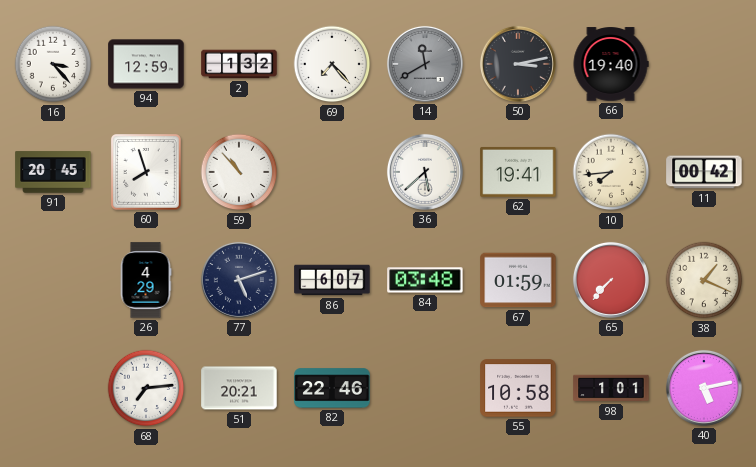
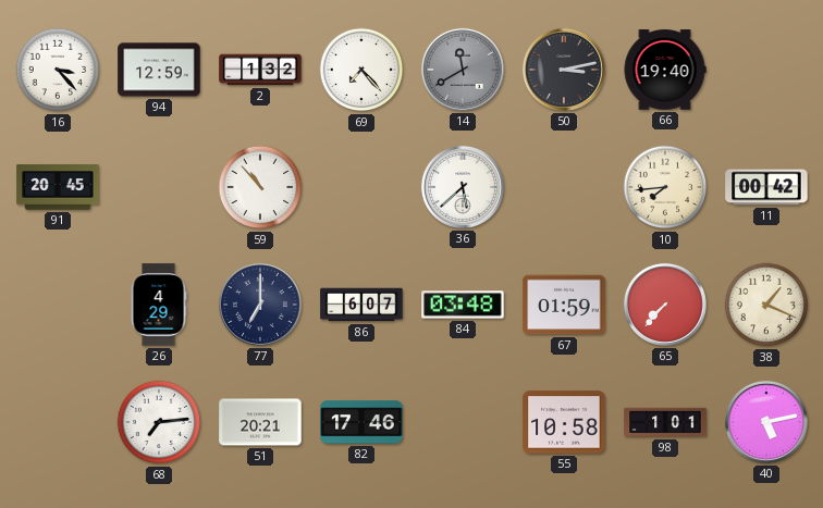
60: 7:57 -> none (146, 173)
62: 19:41 -> none (518, 172)
77: 5:12 -> 7:00 (260, 305)
82: 22:46 -> 17:46 (361, 422)
